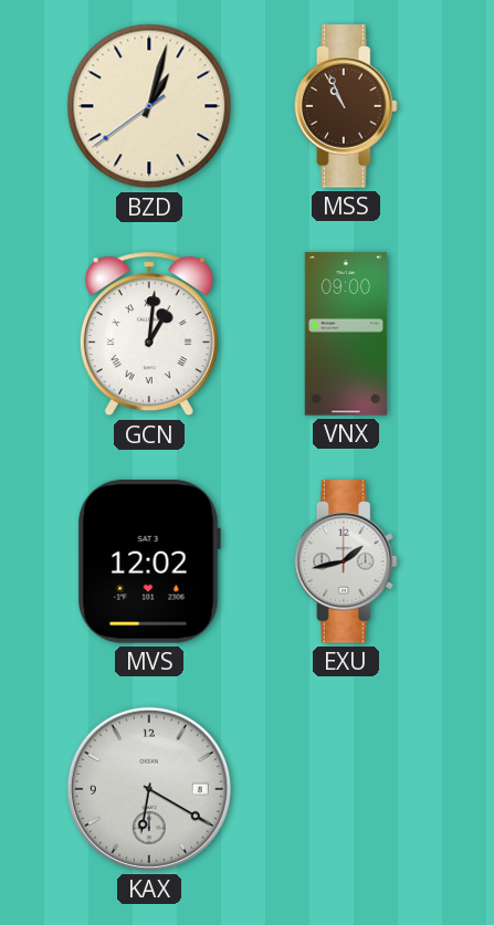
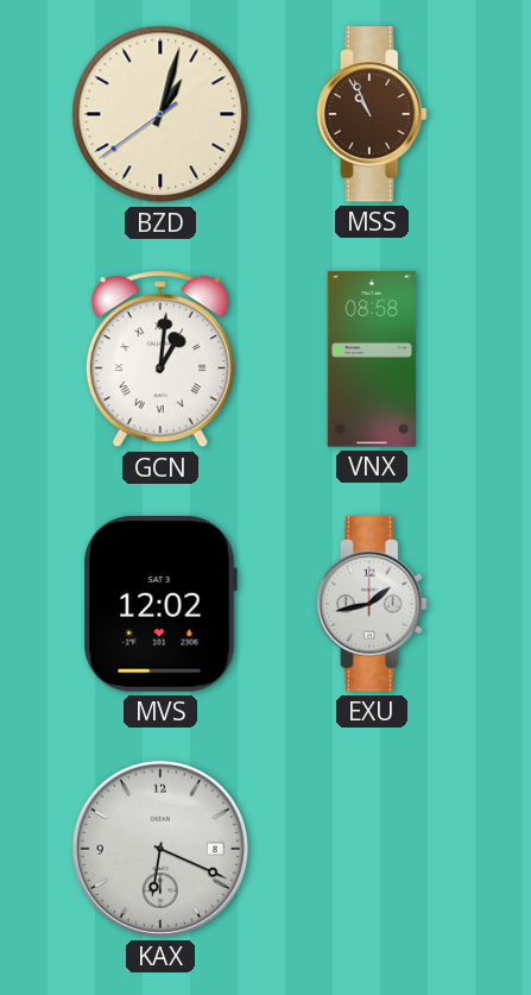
VNX: 09:00 -> 08:58 (371, 359)
KAX: 6:20 -> 6:19 (160, 849)
